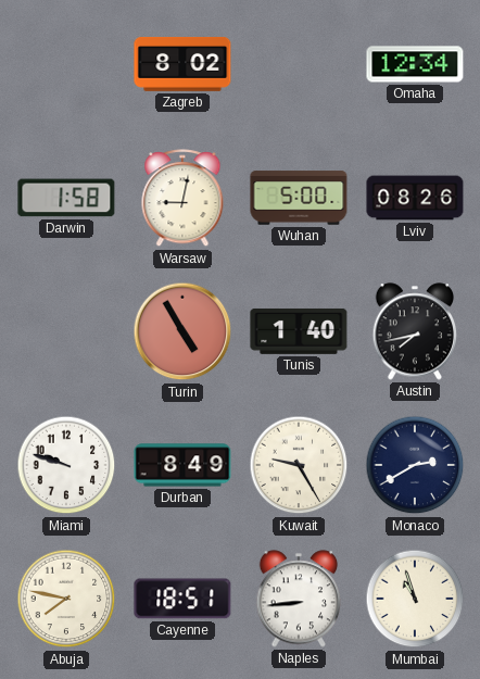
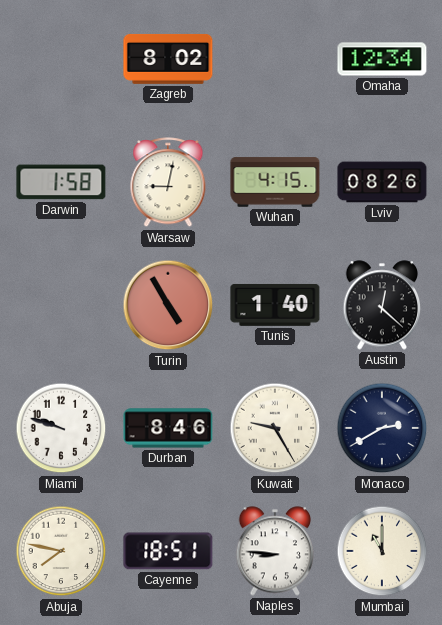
Wuhan: 5:00 -> 4:15 (275, 182)
Austin: 7:43 -> 12:22 (382, 305)
Durban: 8:49 -> 8:46 (168, 428)
Naples: 8:44 -> 8:46 (275, 551)
Mumbai: 10:57 -> 11:00 (382, 551)
